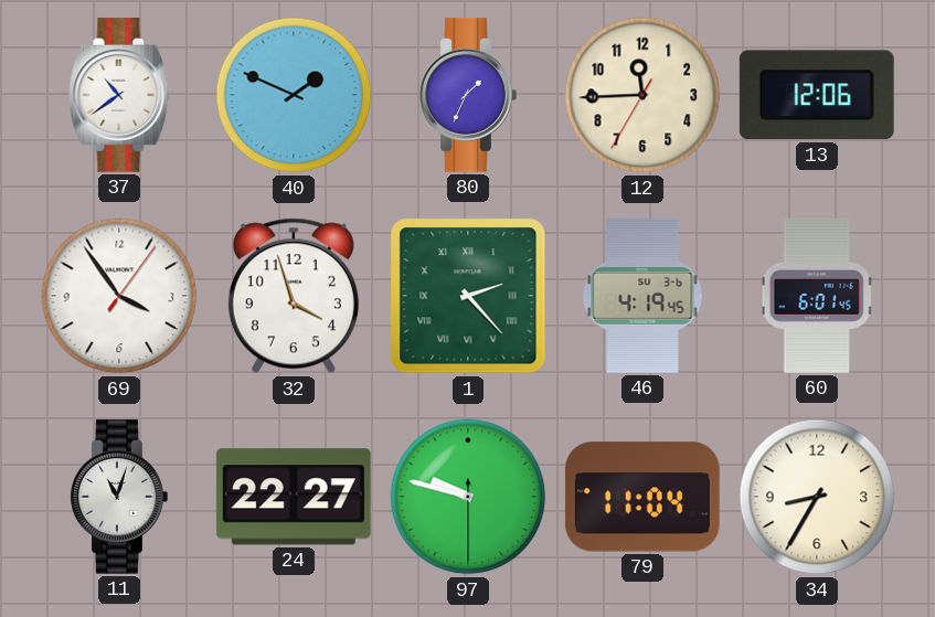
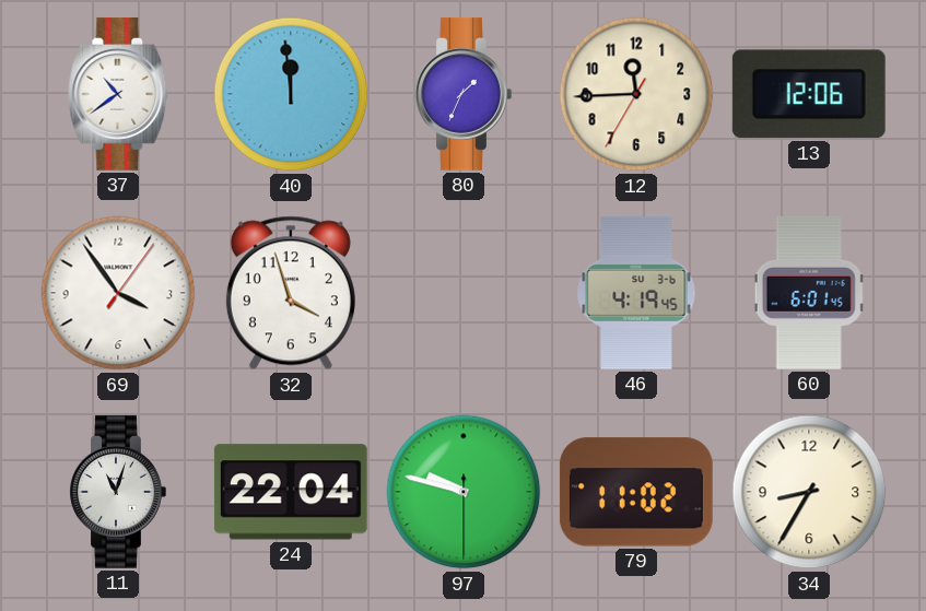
40: 1:49 -> 11:59 (291, 94)
1: 2:23 -> none (468, 296)
24: 22:27 -> 22:04 (291, 492)
79: 11:04 -> 11:02 (636, 492)
